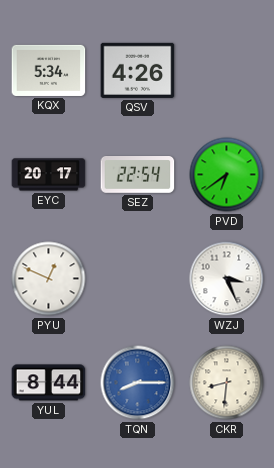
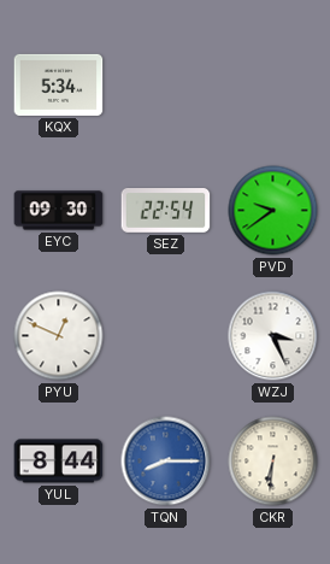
QSV: 4:26 -> none (138, 70)
EYC: 20:17 -> 09:30 (59, 211)
PVD: 6:39 -> 9:39 (273, 211)
CKR: 8:31 -> 6:31 (273, 462)
